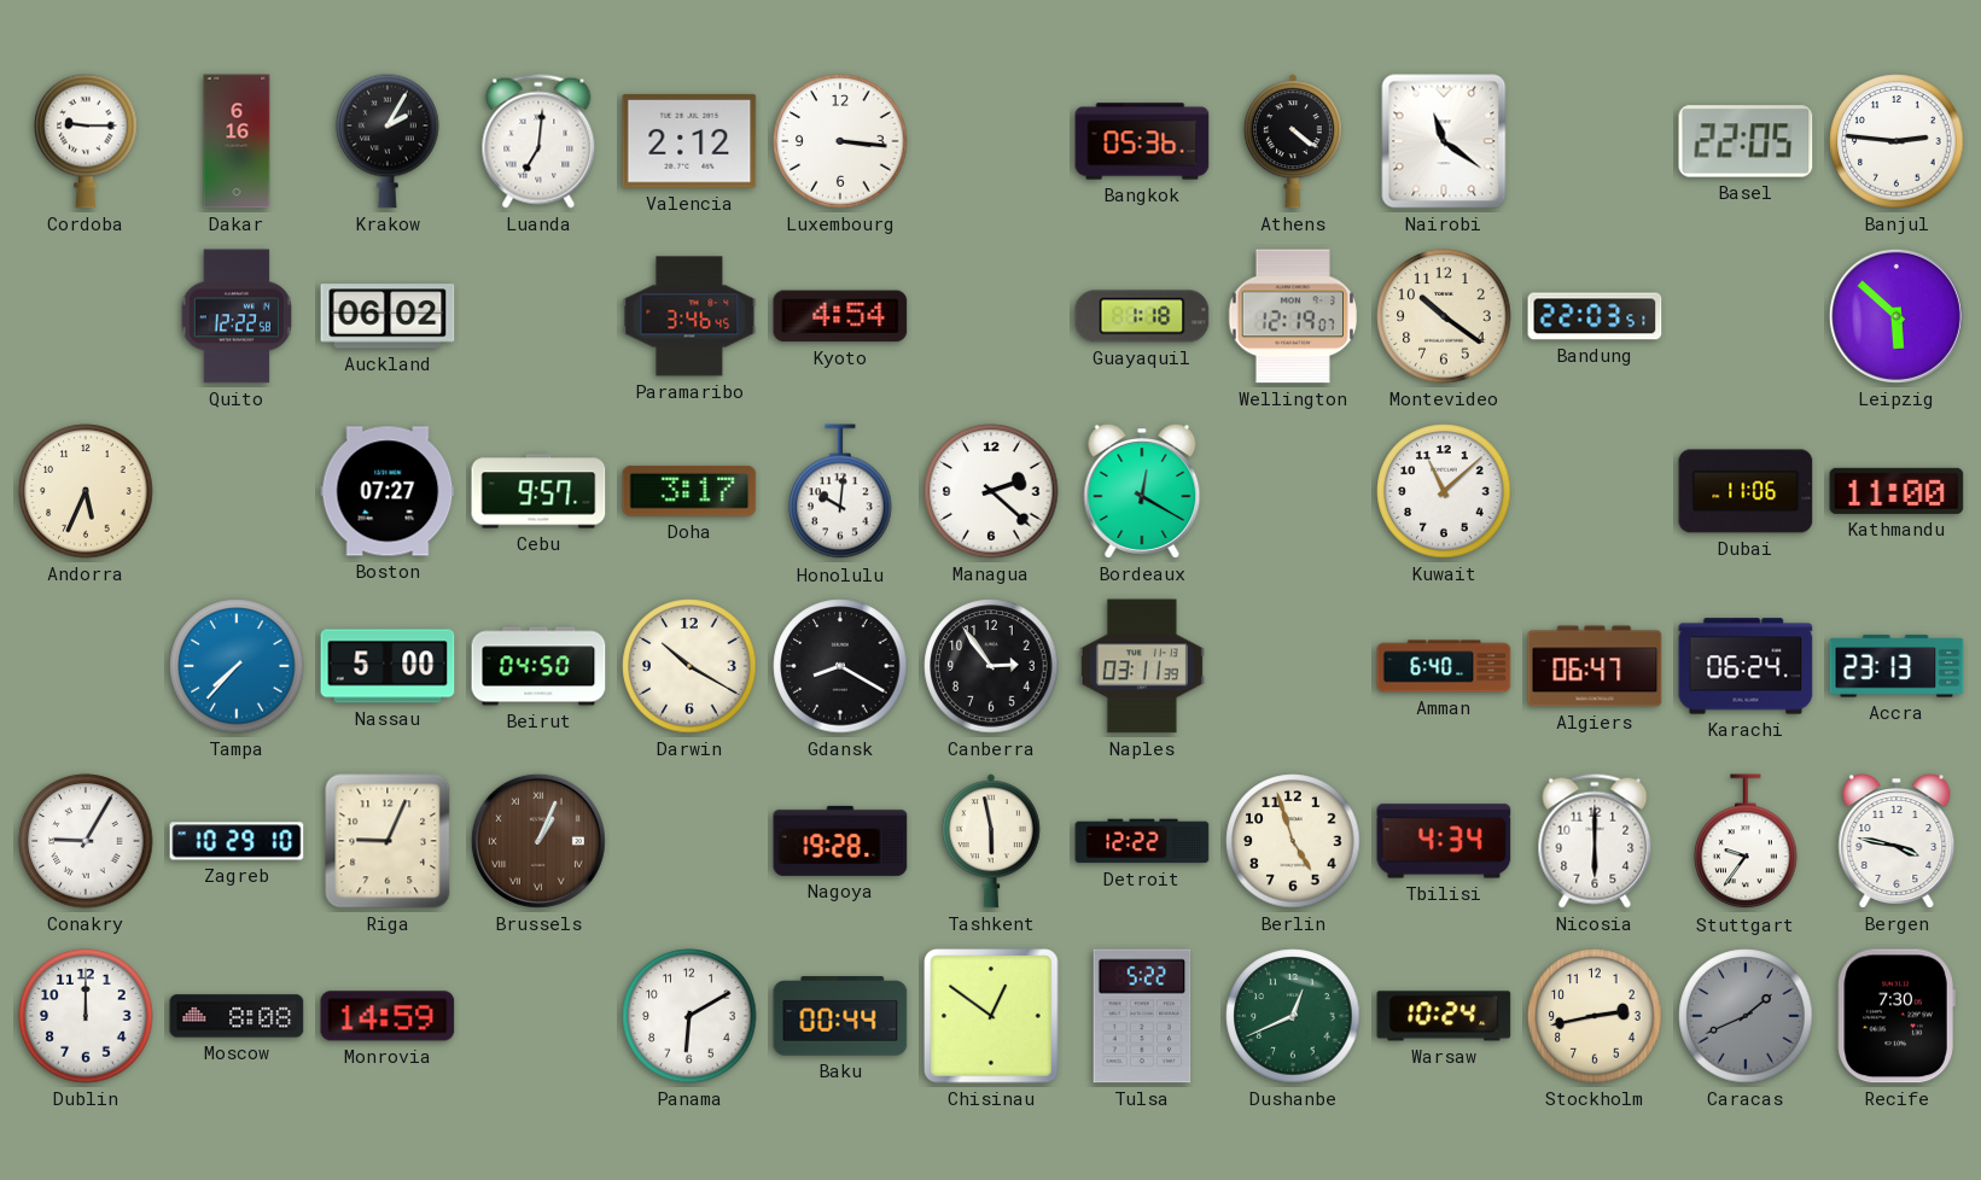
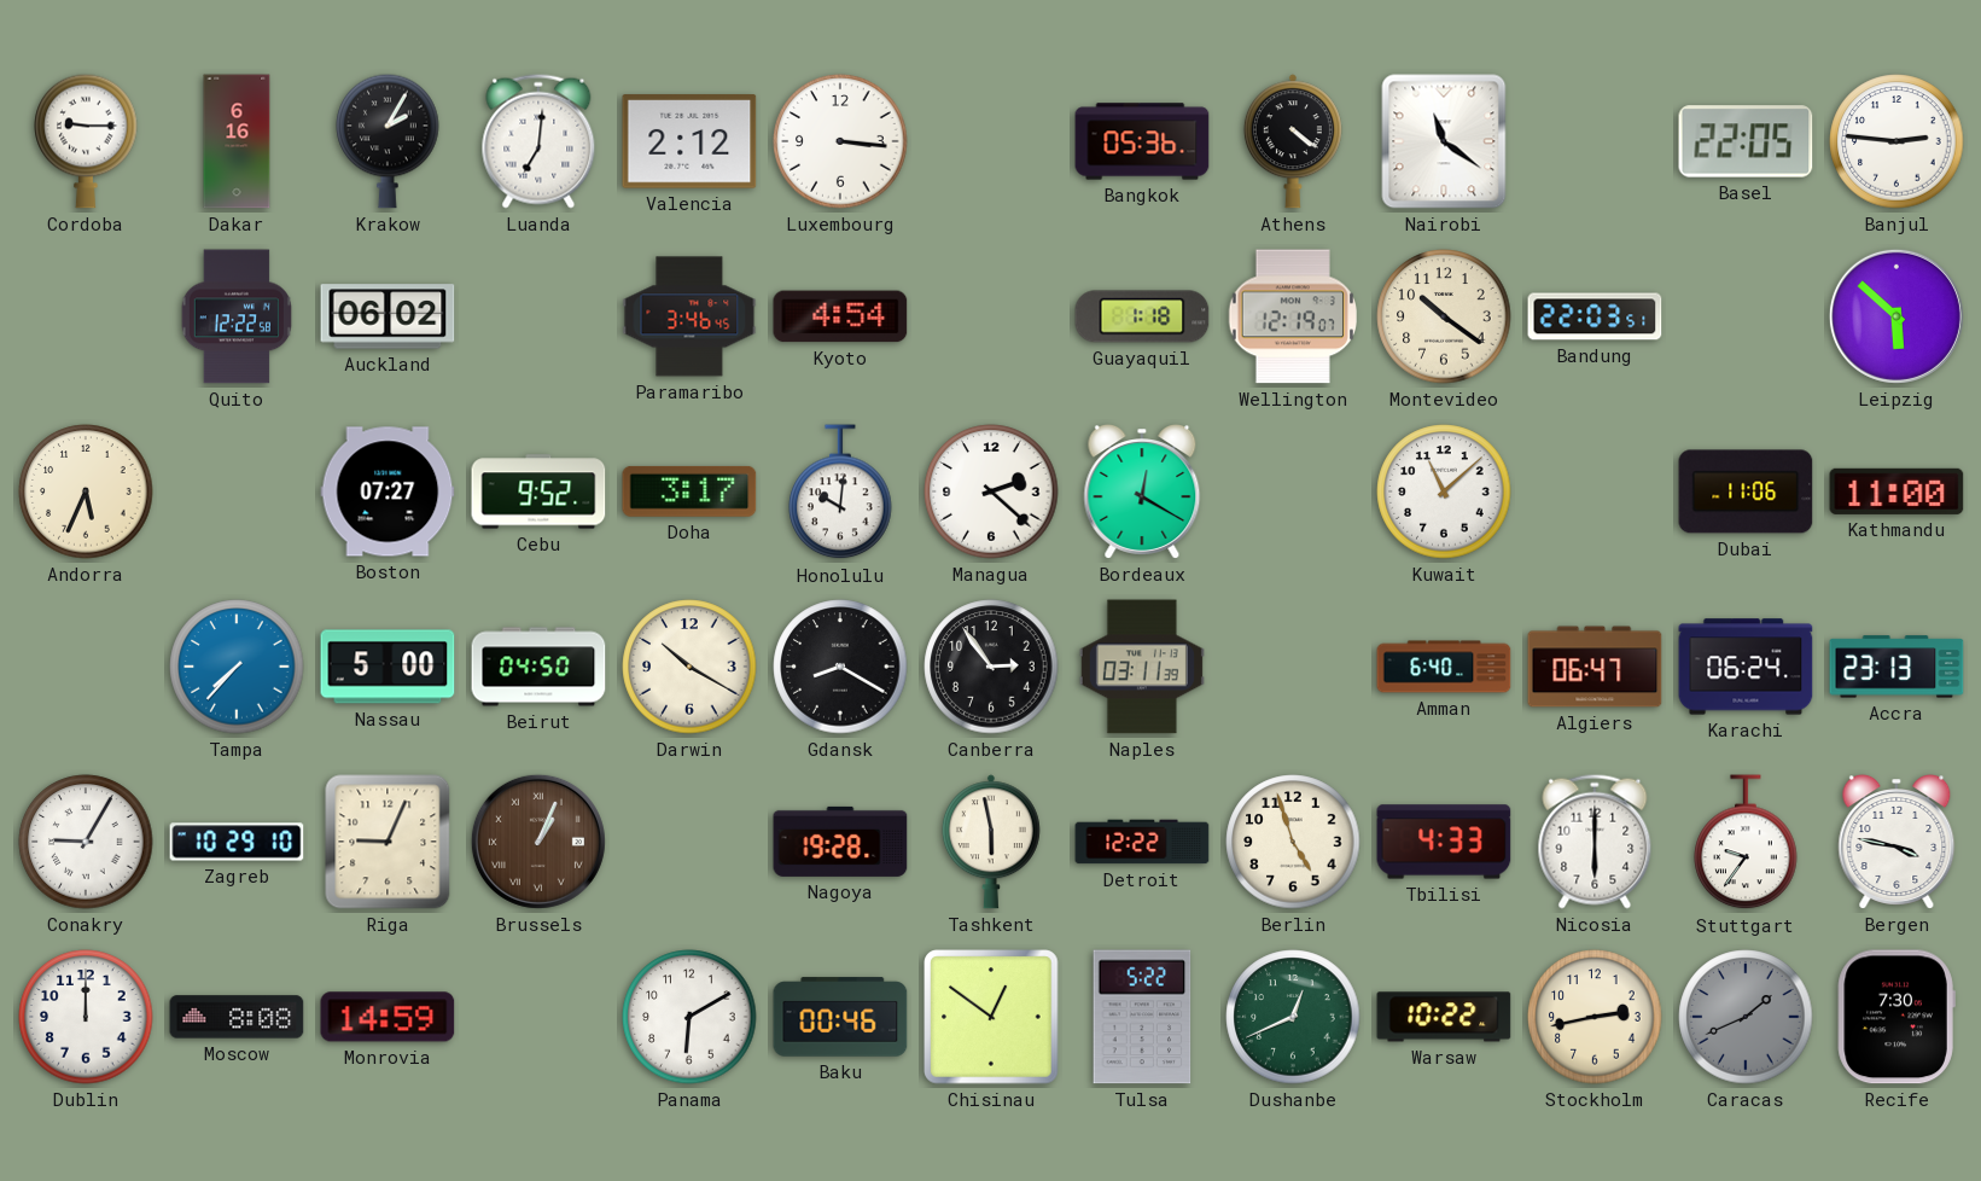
Cebu: 9:57 -> 9:52 (538, 491)
Tbilisi: 4:34 -> 4:33 (1444, 842)
Baku: 00:44 -> 00:46 (840, 1017)
Warsaw: 10:24 -> 10:22 (1444, 1017)
